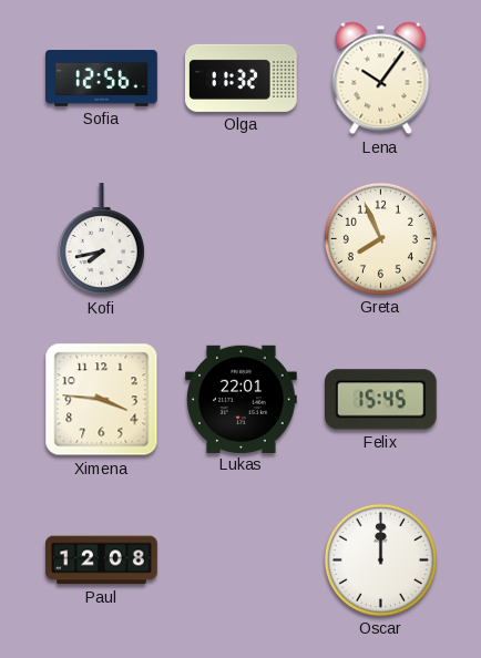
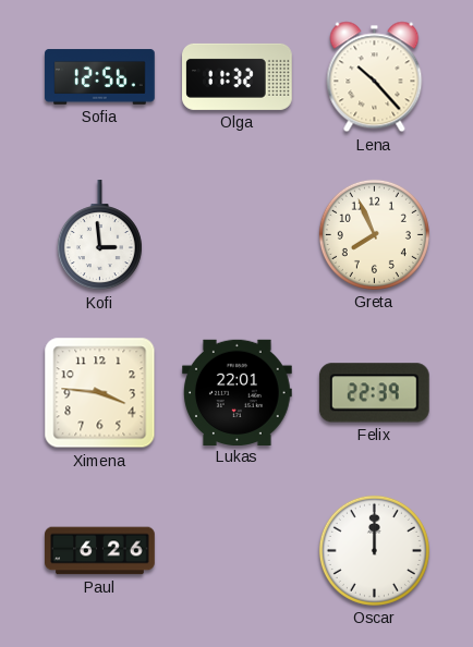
Lena: 10:06 -> 10:23 (375, 77)
Kofi: 7:43 -> 2:59 (99, 236)
Felix: 15:45 -> 22:39 (374, 393)
Paul: 12:08 -> 6:26 (100, 551)
